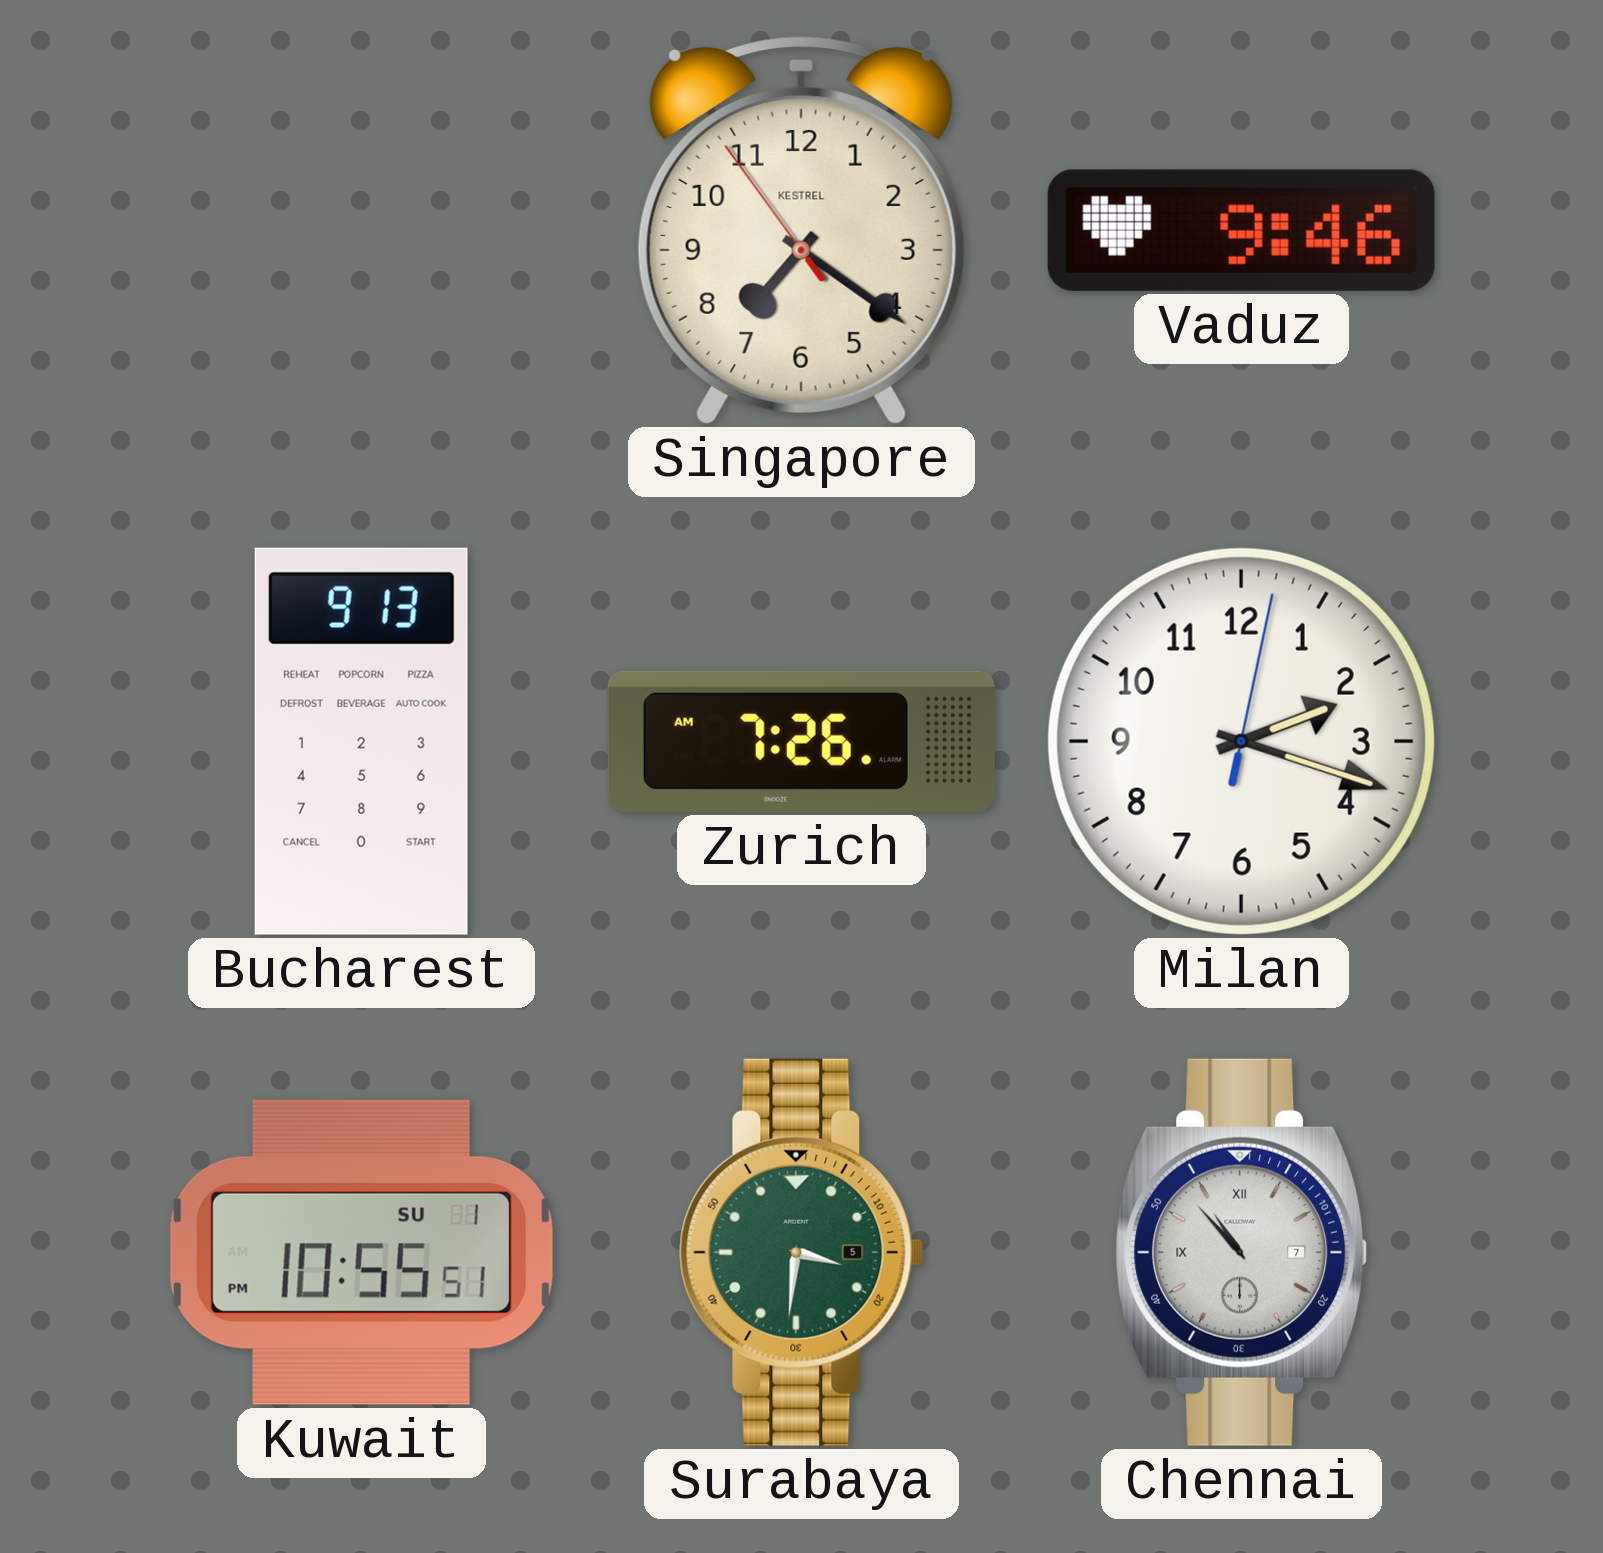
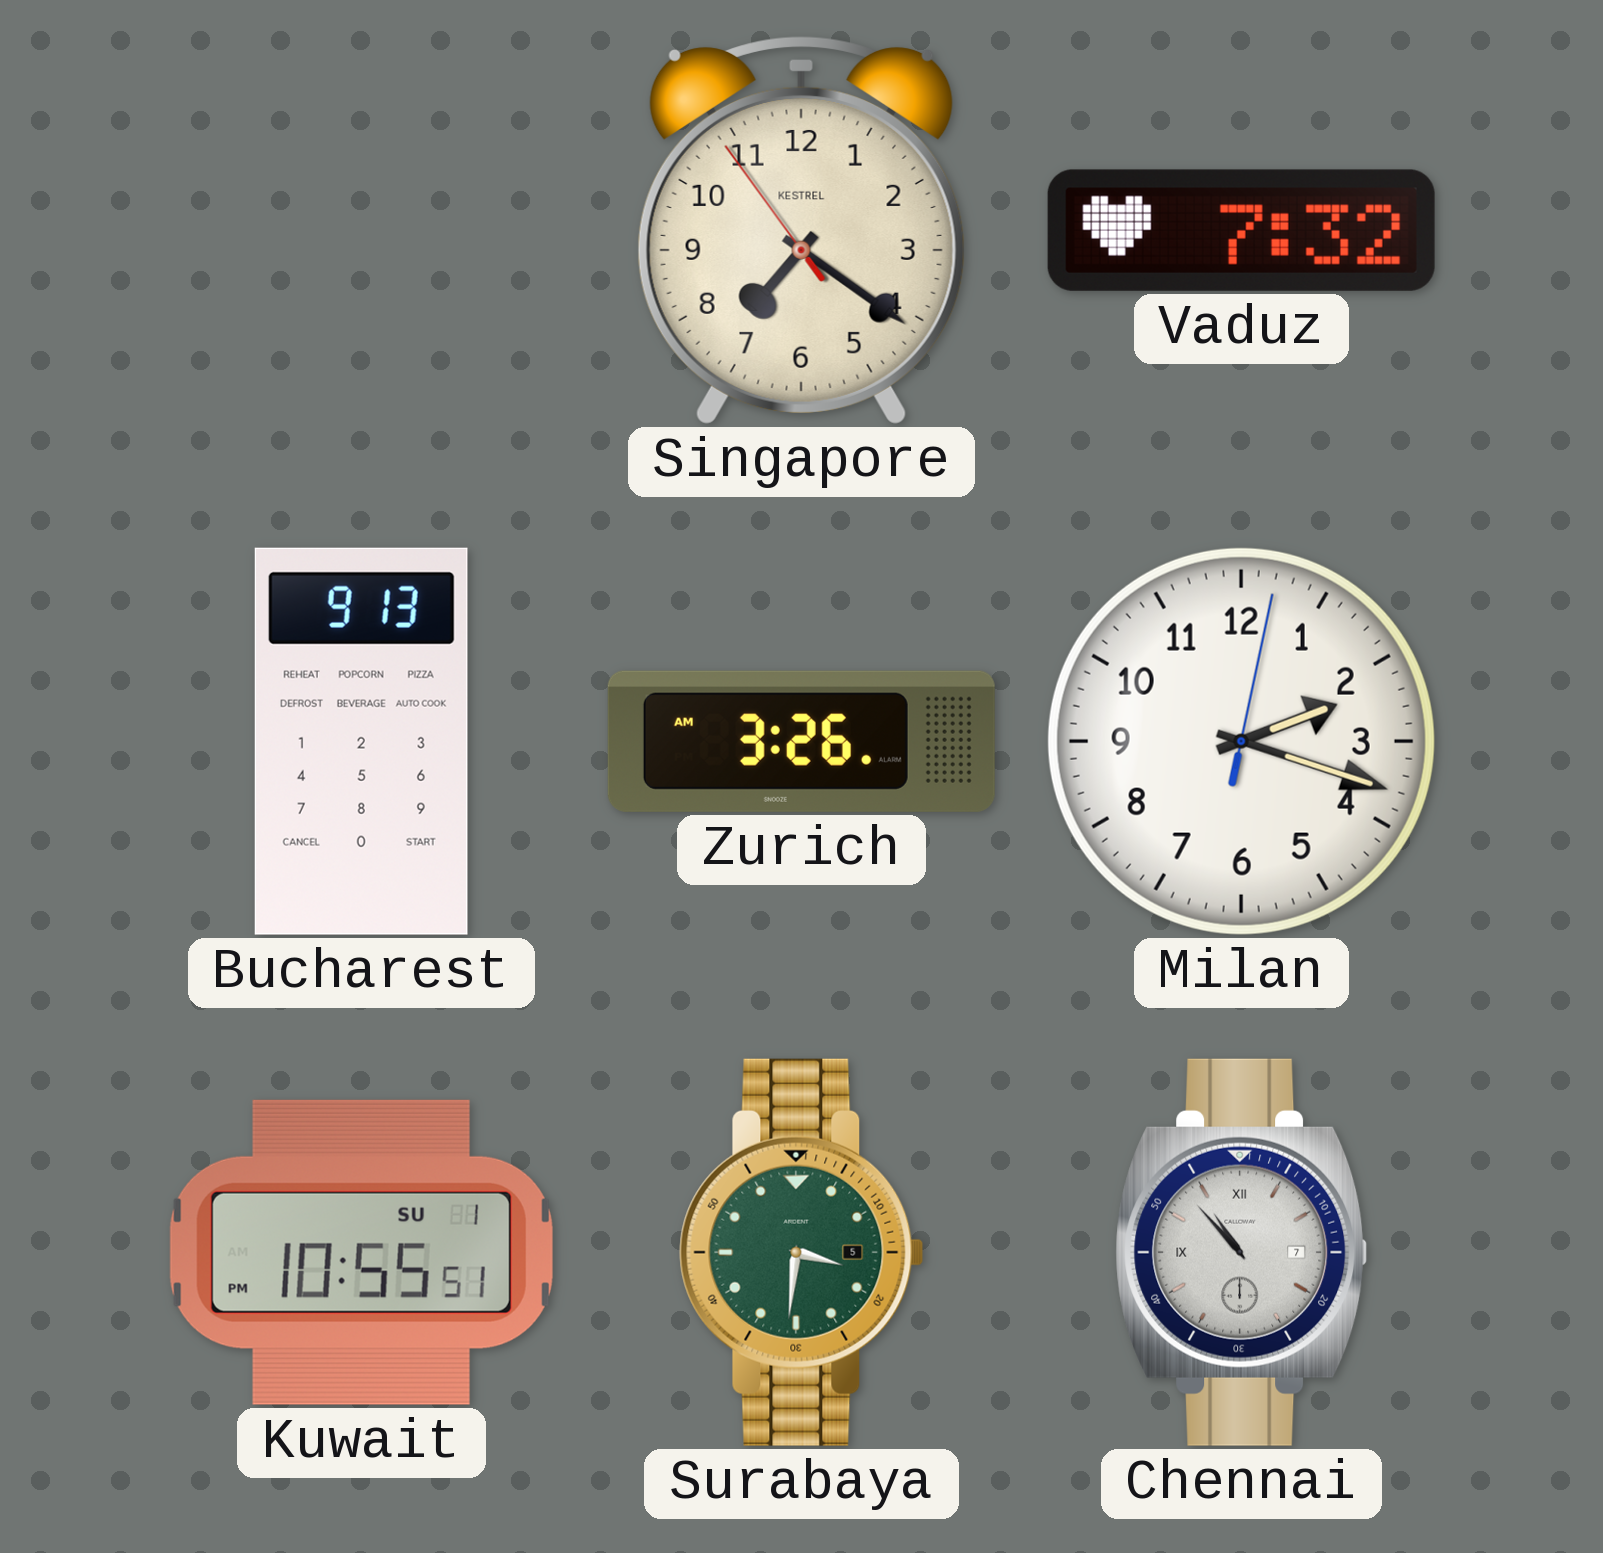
Vaduz: 9:46 -> 7:32 (1241, 230)
Zurich: 7:26 -> 3:26 (801, 741)
